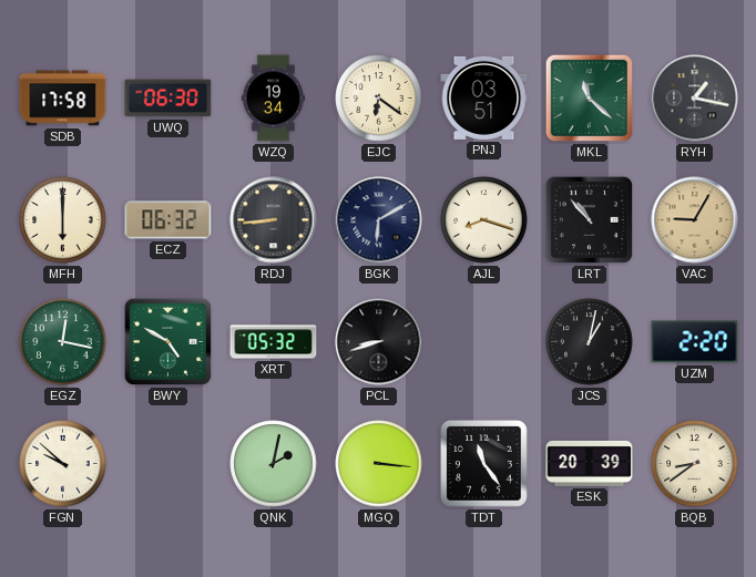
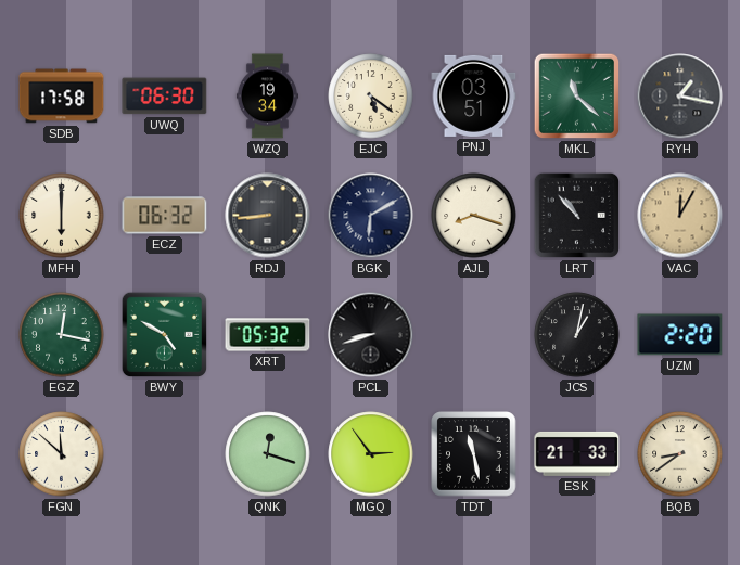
EJC: 6:21 -> 5:21 (371, 97)
VAC: 9:05 -> 12:05 (680, 216)
FGN: 9:52 -> 11:52 (62, 454)
QNK: 2:02 -> 12:18 (268, 454)
MGQ: 3:16 -> 2:54 (371, 454)
TDT: 11:24 -> 11:28 (474, 454)
ESK: 20:39 -> 21:33 (577, 453)
